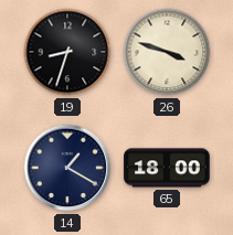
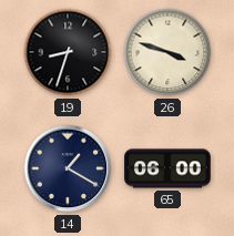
65: 18:00 -> 06:00 (169, 168)
